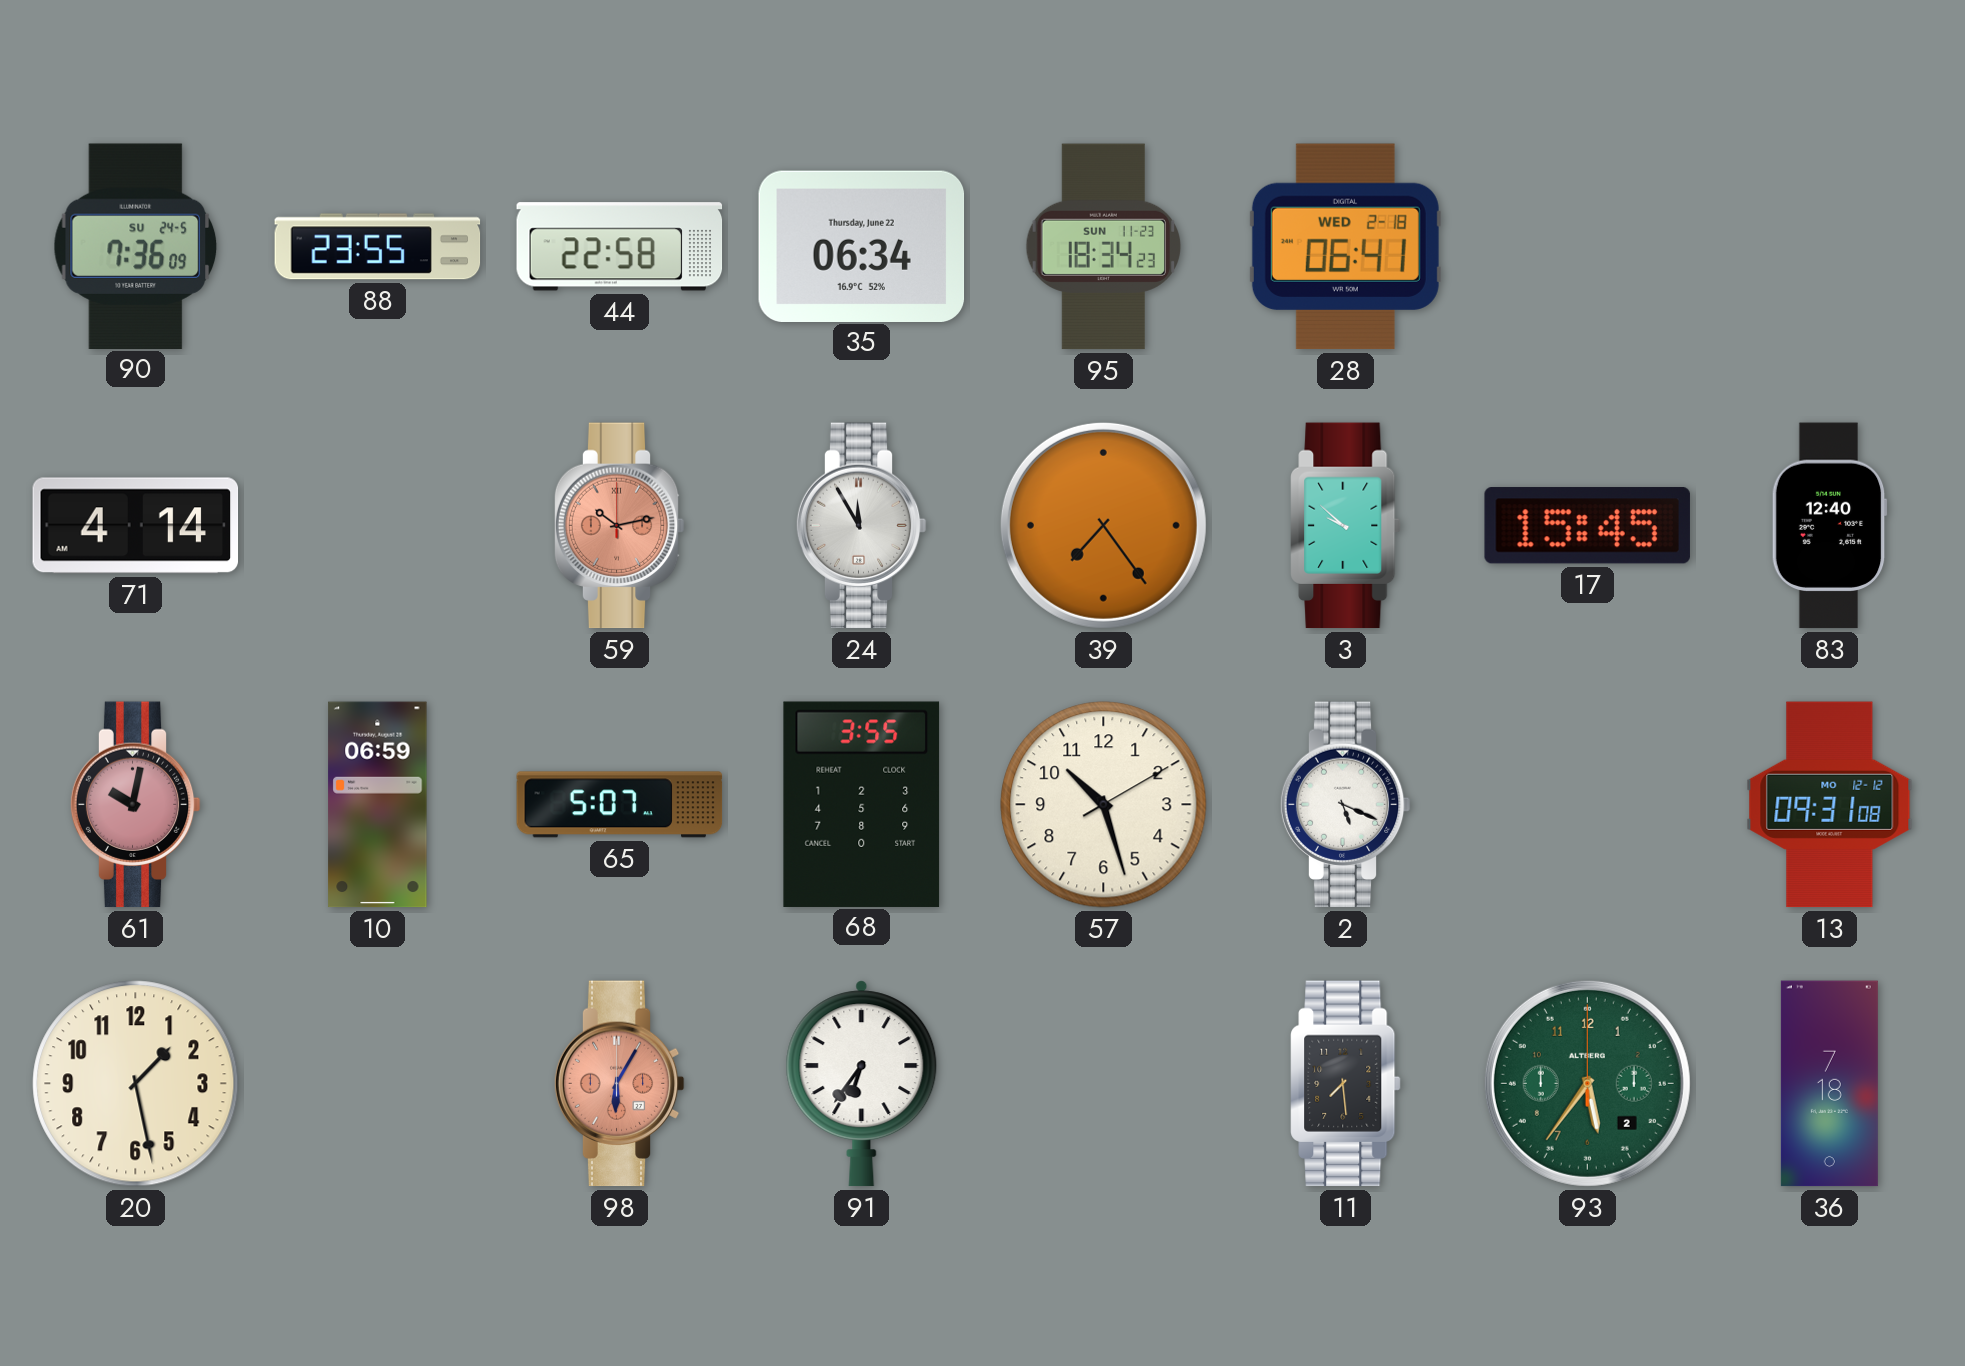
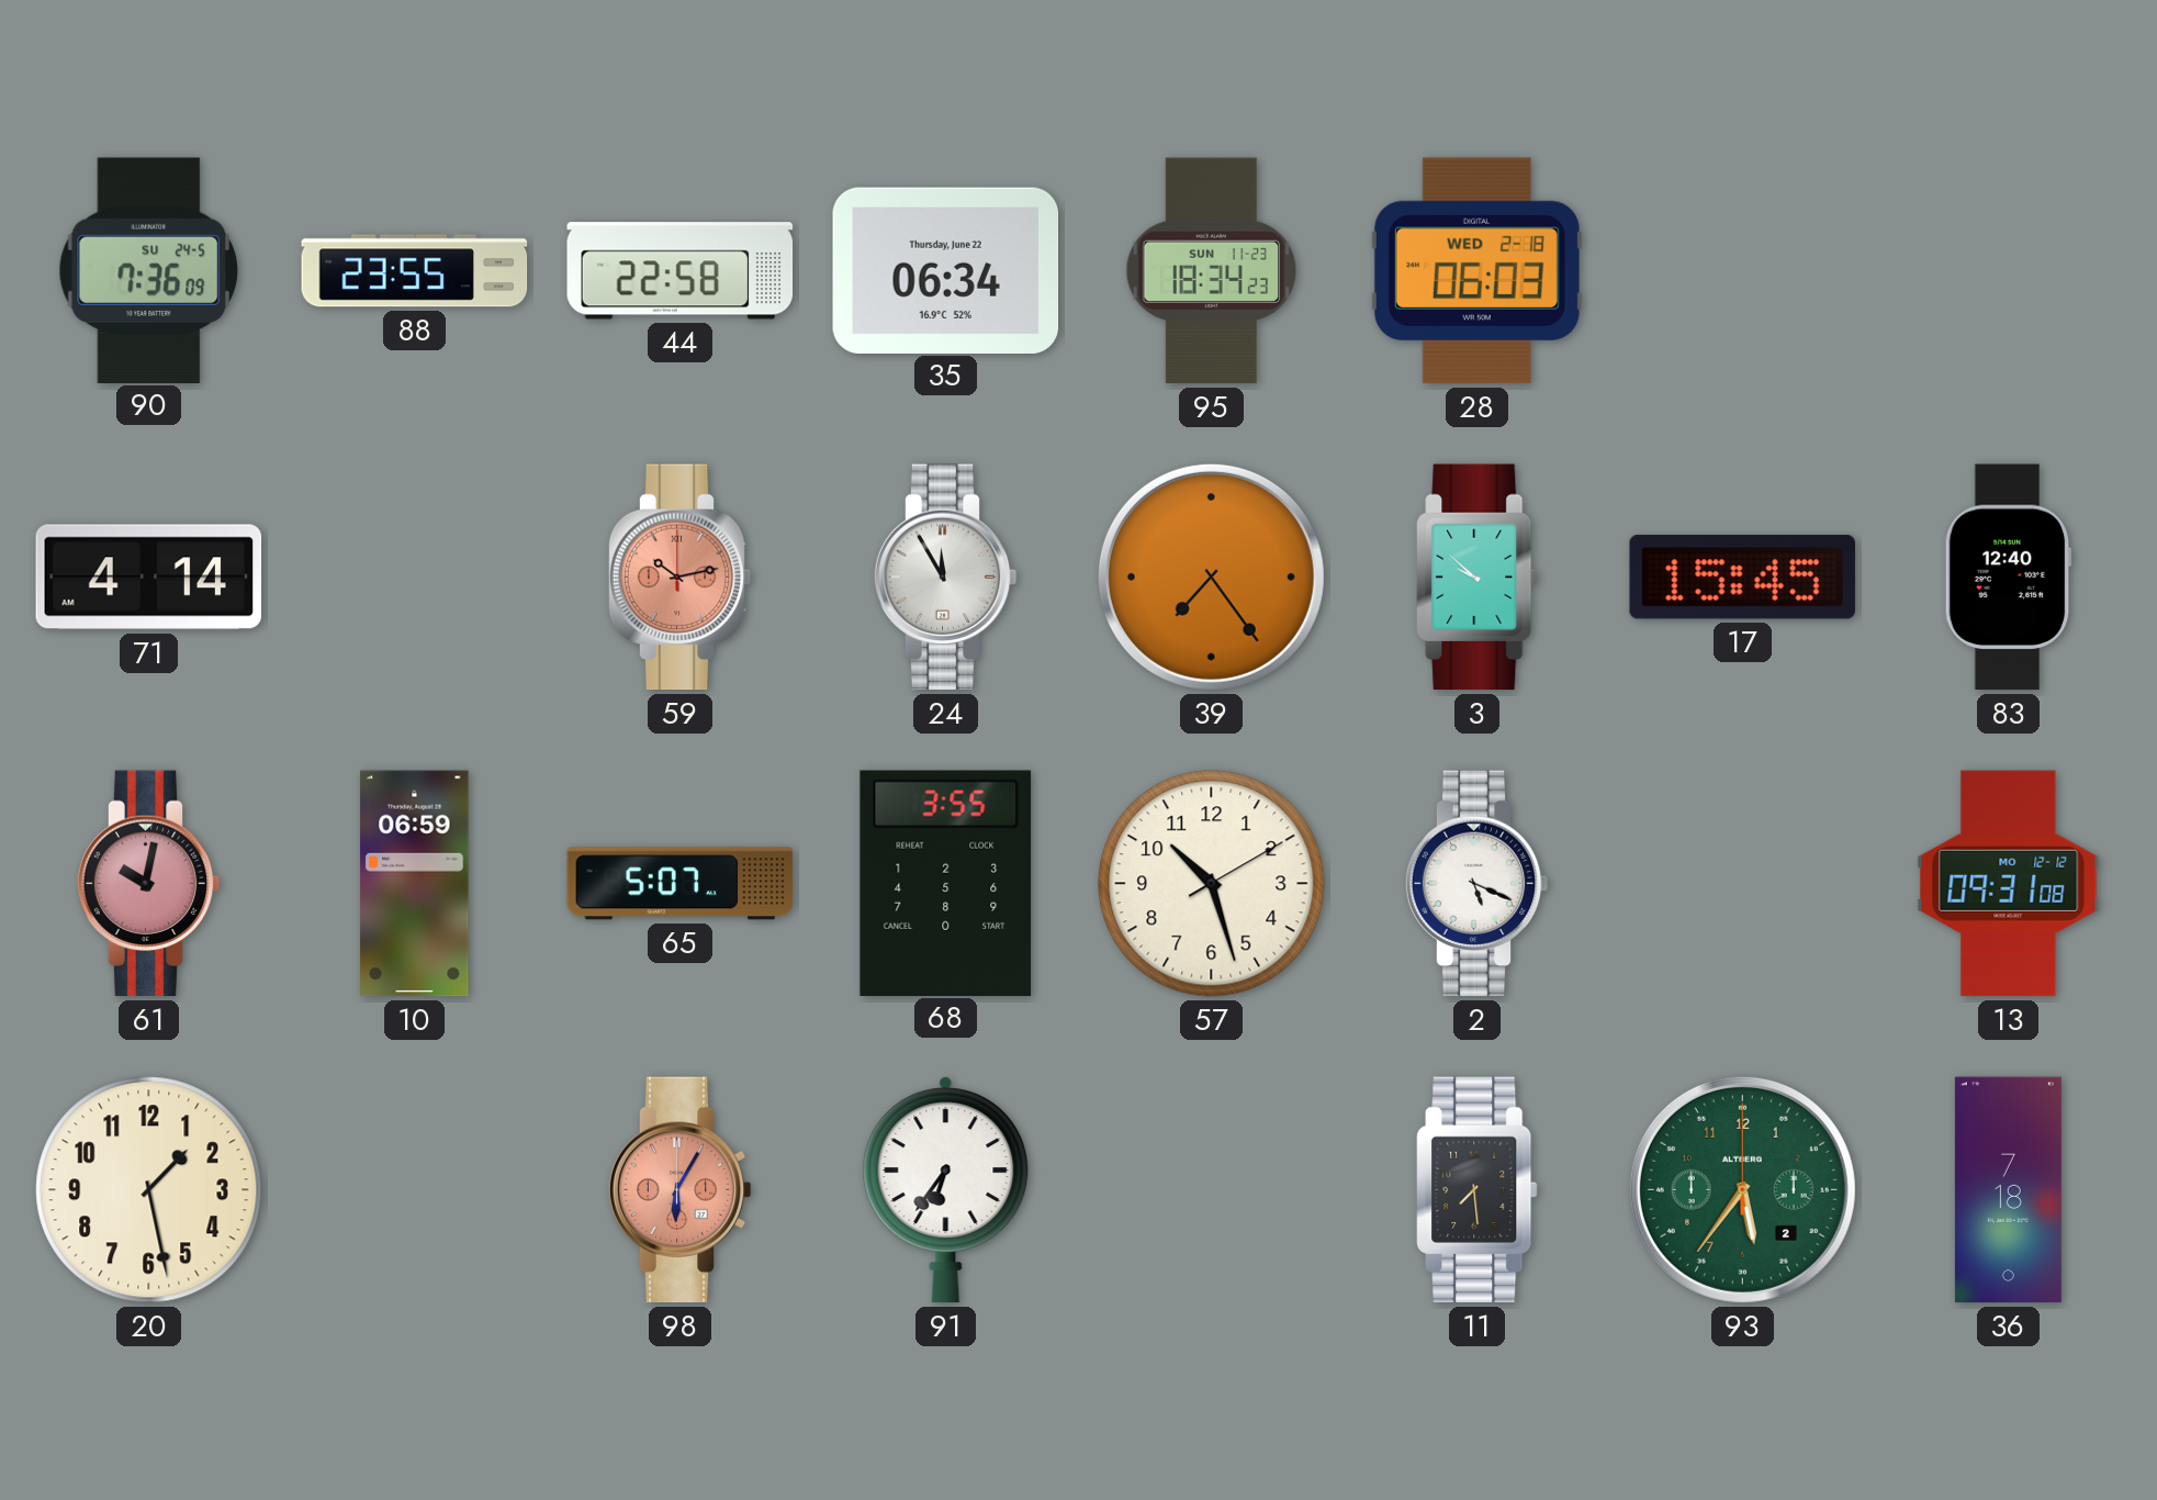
28: 06:41 -> 06:03 (1476, 271)
